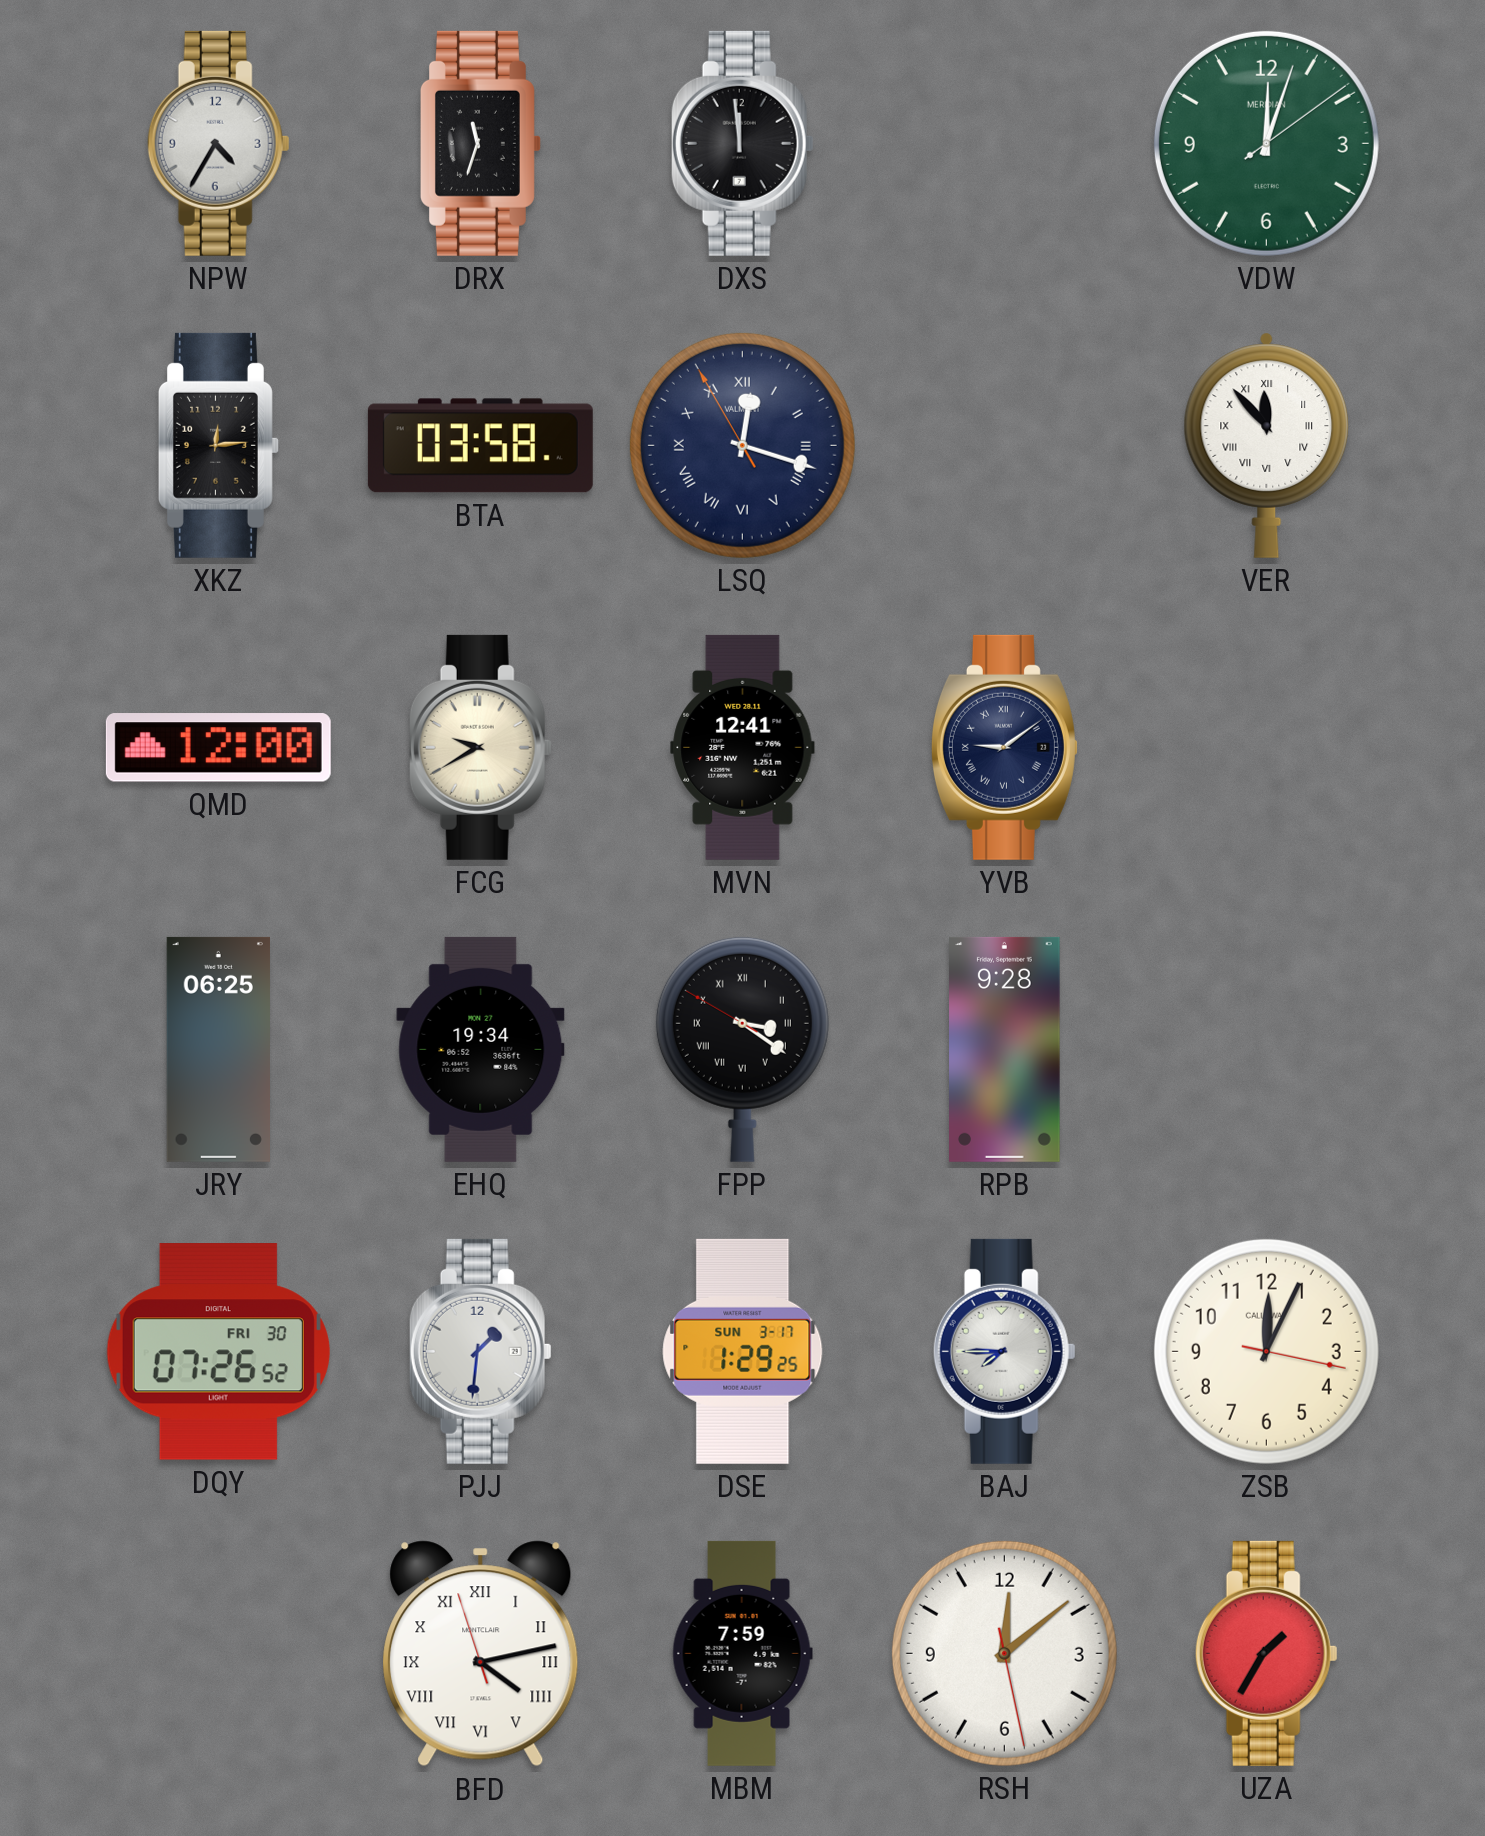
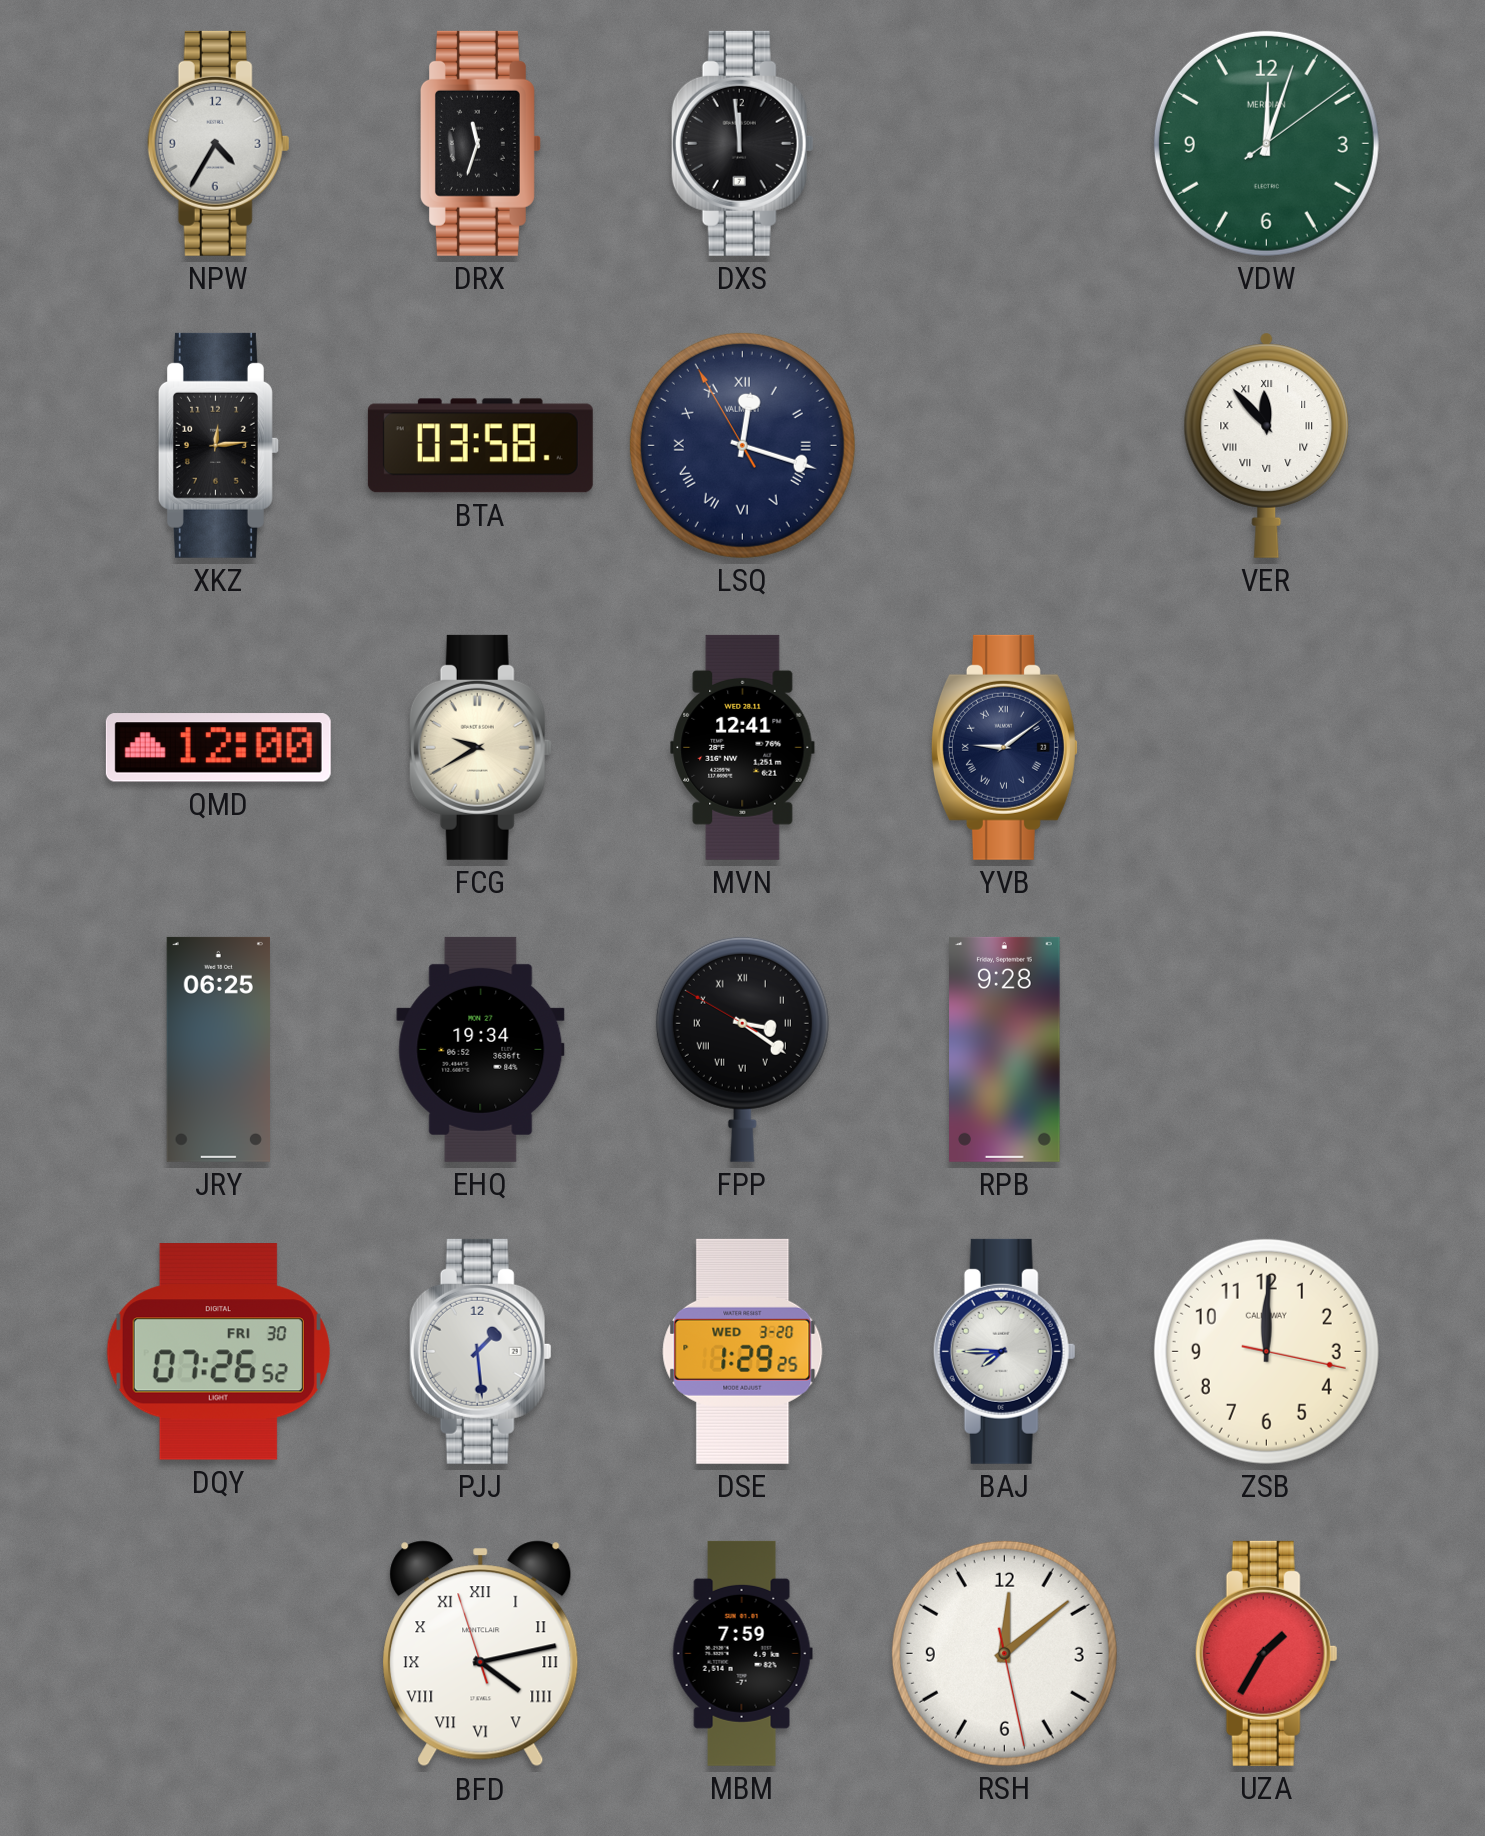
PJJ: 1:31 -> 1:29 (480, 1351)
DSE date: SUN 3-17 -> WED 3-20 (743, 1351)
ZSB: 12:04 -> 12:00 (1266, 1351)
